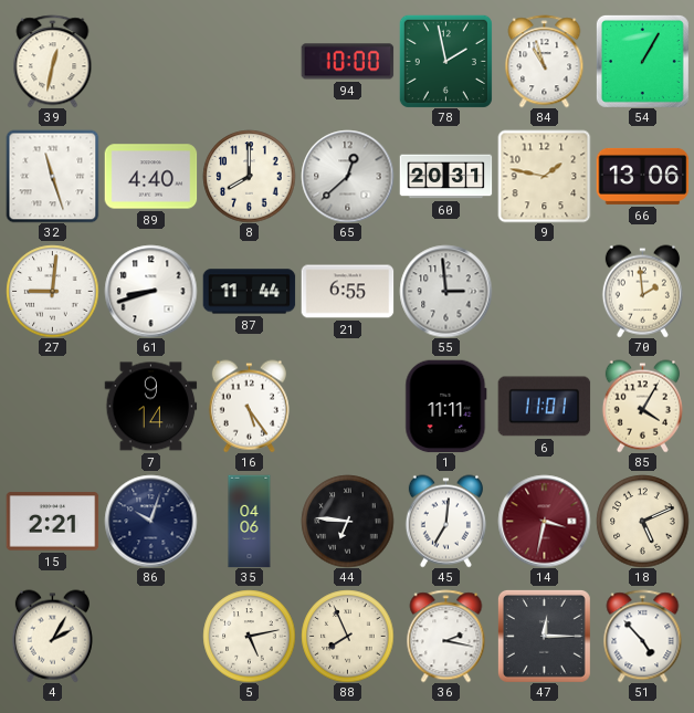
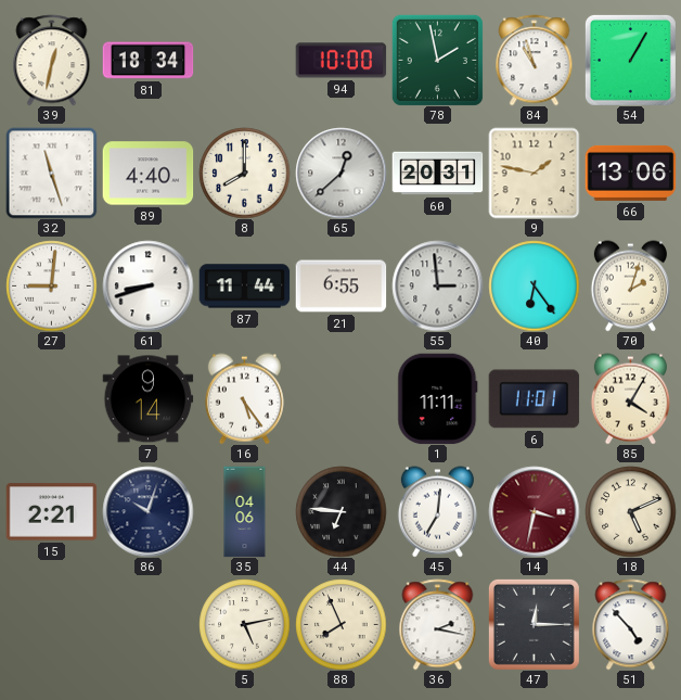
81: none -> 18:34 (147, 61)
40: none -> 6:24 (534, 285)
70: 1:59 -> 2:03 (630, 285)
4: 2:05 -> none (52, 636)
